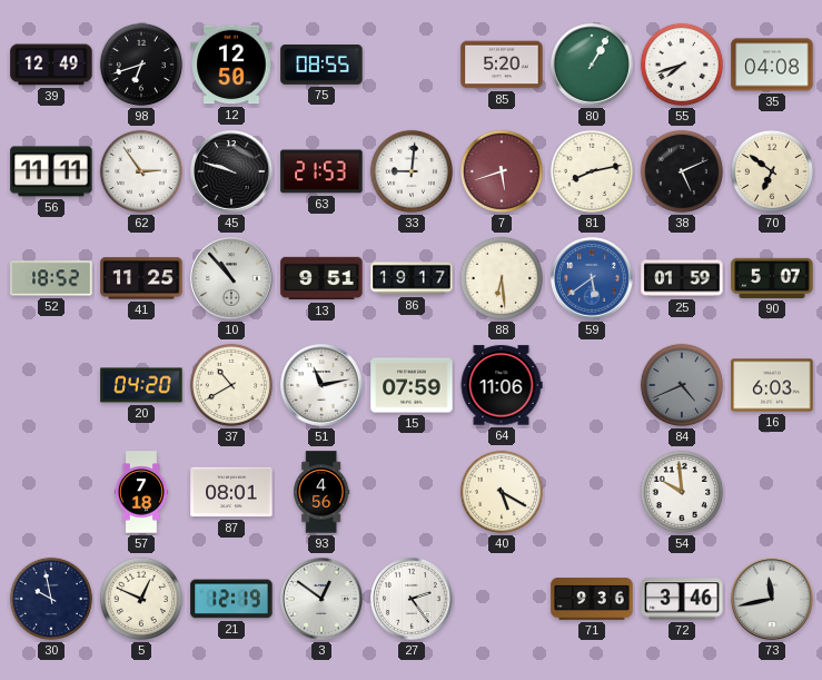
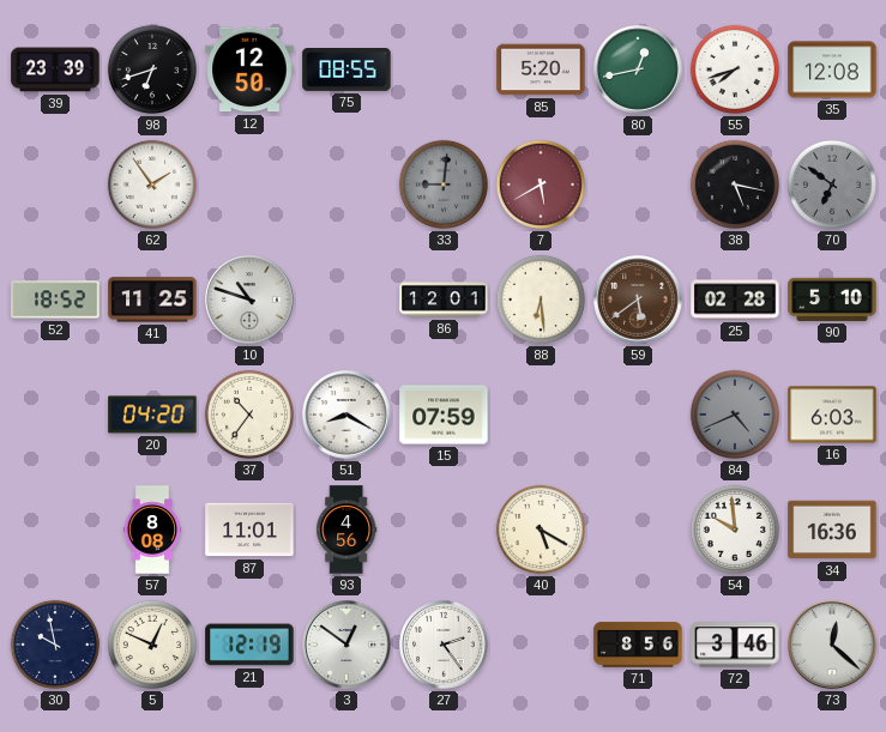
39: 12:49 -> 23:39 (55, 69)
80: 1:05 -> 12:43 (638, 69)
35: 04:08 -> 12:08 (832, 69)
56: 11:11 -> none (51, 171)
62: 2:54 -> 1:54 (152, 184)
45: 9:48 -> none (231, 171)
63: 21:53 -> none (321, 171)
33 dial: white -> grey (444, 184)
7: 5:42 -> 5:40 (541, 184)
81: 8:13 -> none (592, 171)
38: 5:11 -> 5:17 (735, 184)
70 dial: cream -> grey (832, 184)
10: 10:53 -> 10:48 (249, 300)
13: 9:51 -> none (321, 278)
86: 19:17 -> 12:01 (444, 300)
59 dial: blue -> brown (638, 300)
25: 01:59 -> 02:28 (735, 300)
90: 5:07 -> 5:10 (832, 300)
37: 10:40 -> 10:36 (249, 415)
51: 11:13 -> 8:20 (346, 415)
64: 11:06 -> none (502, 385)
57: 7:18 -> 8:08 (152, 530)
87: 08:01 -> 11:01 (249, 530)
34: none -> 16:36 (832, 530)
71: 9:36 -> 8:56 (638, 645)
73: 11:43 -> 12:22 (832, 645)
